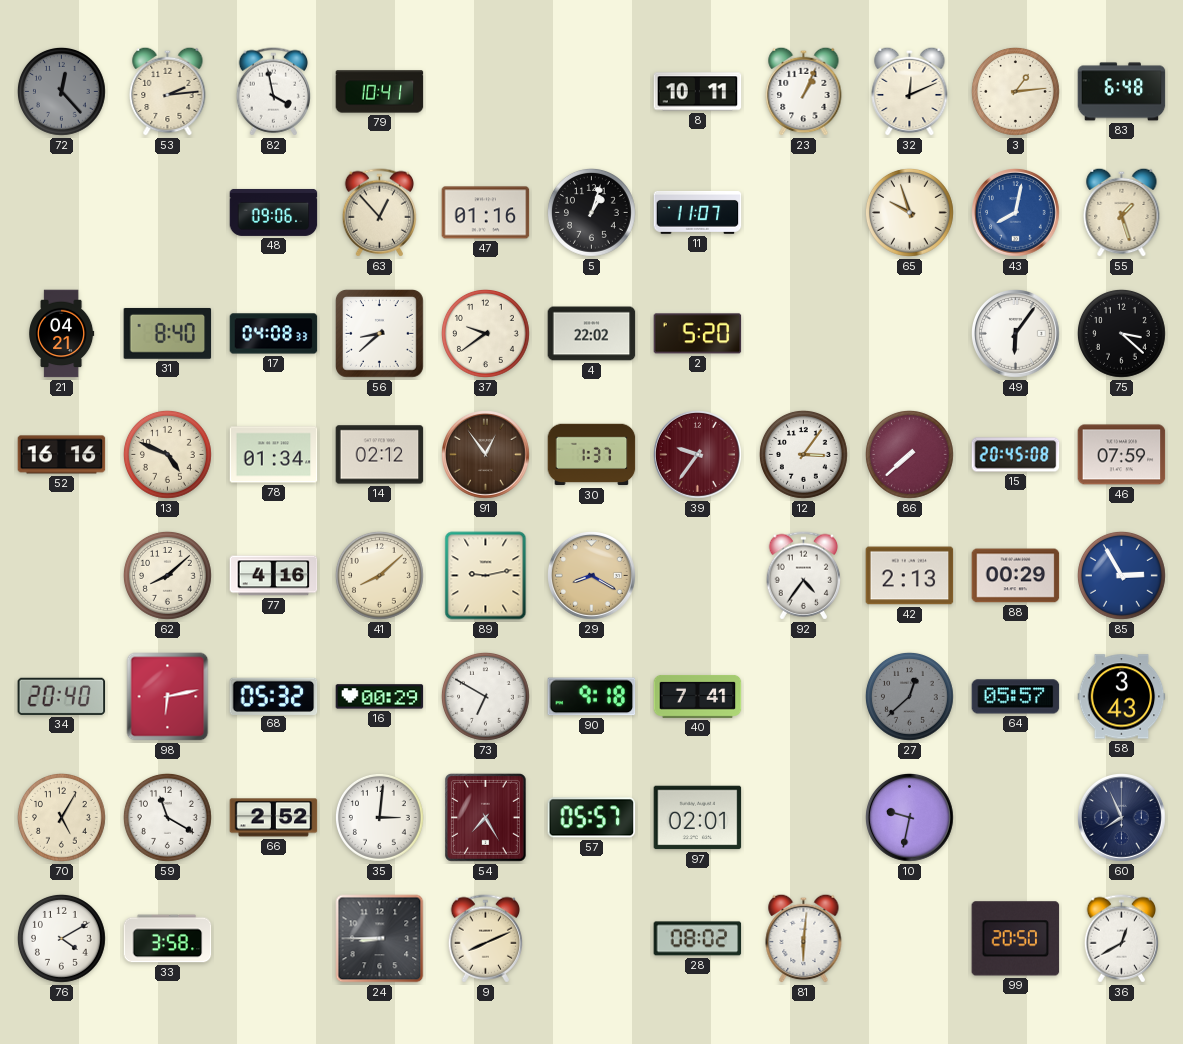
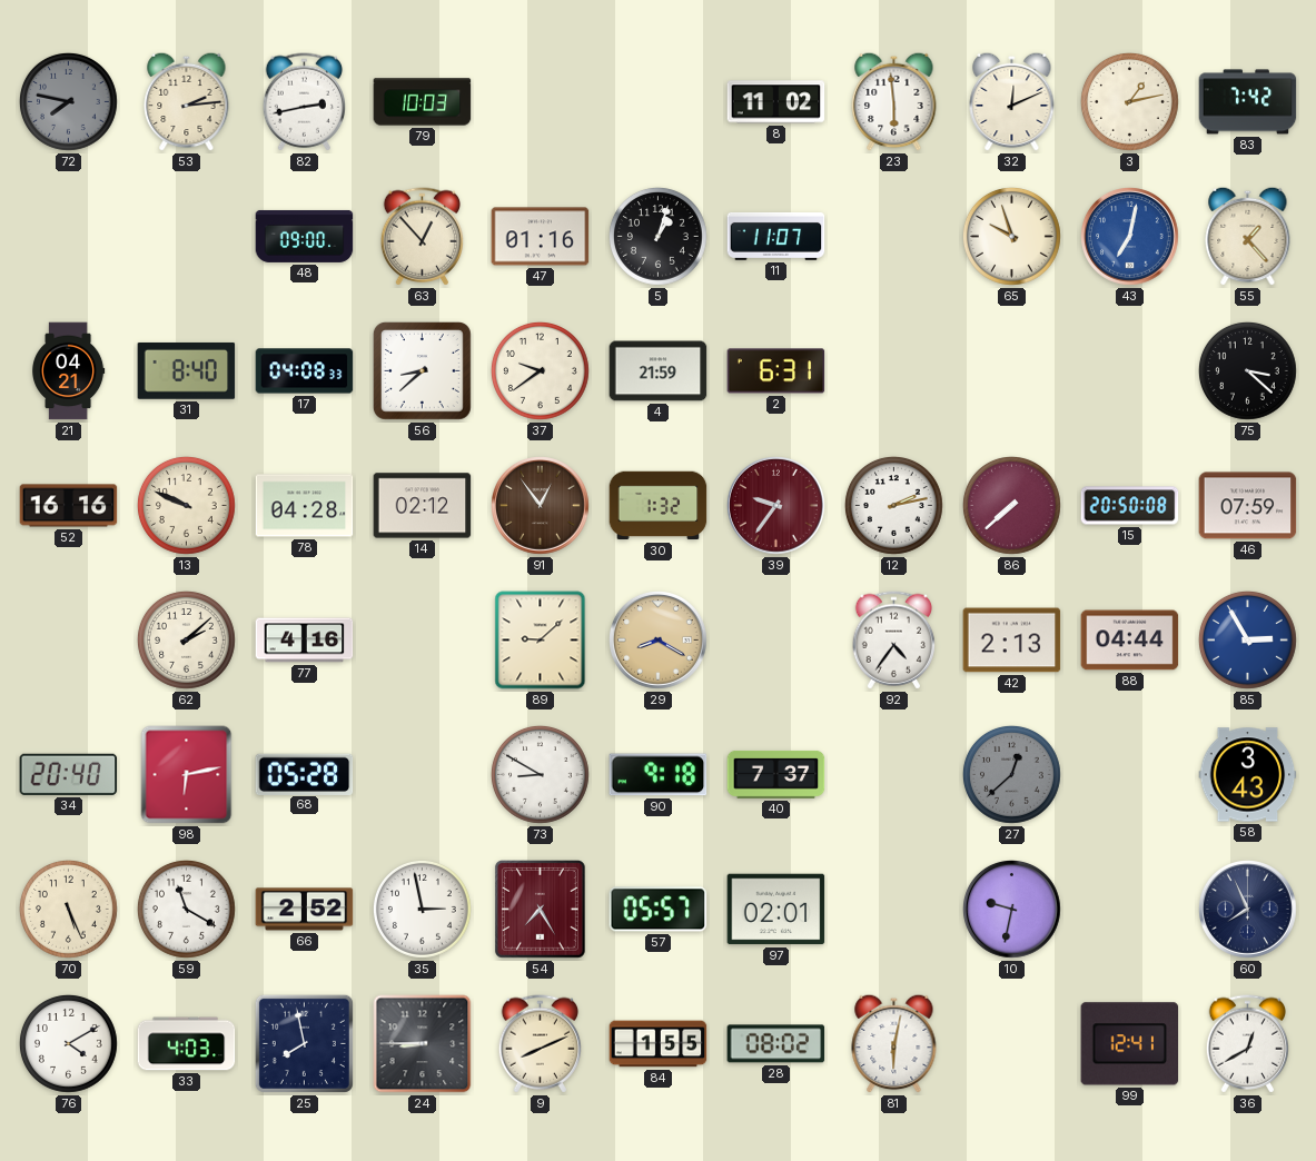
72: 12:23 -> 7:47 (68, 101)
82: 3:58 -> 2:43 (304, 102)
79: 10:41 -> 10:03 (423, 102)
8: 10:11 -> 11:02 (776, 102)
23: 1:04 -> 5:59 (894, 101)
3: 1:14 -> 1:13 (1129, 101)
83: 6:48 -> 7:42 (1248, 102)
48: 09:06 -> 09:00 (305, 236)
43: 8:02 -> 7:02 (1130, 237)
55: 1:27 -> 1:23 (1248, 236)
4: 22:02 -> 21:59 (659, 371)
2: 5:20 -> 6:31 (776, 371)
49: 6:06 -> none (1016, 334)
13: 4:49 -> 9:49 (186, 505)
78: 01:34 -> 04:28 (305, 506)
30: 1:37 -> 1:32 (659, 506)
12: 3:06 -> 2:13 (893, 505)
15: 20:45 -> 20:50 (1130, 506)
62: 8:08 -> 2:08 (186, 639)
41: 8:08 -> none (379, 575)
89: 9:13 -> 9:08 (541, 641)
88: 00:29 -> 04:44 (1130, 641)
68: 05:32 -> 05:28 (305, 774)
16: 00:29 -> none (380, 697)
73: 6:50 -> 8:50 (540, 774)
40: 7:41 -> 7:37 (776, 774)
64: 05:57 -> none (1016, 697)
70: 5:05 -> 5:26 (68, 909)
35: 3:01 -> 2:58 (422, 909)
33: 3:58 -> 4:03 (187, 1044)
25: none -> 7:58 (304, 1043)
84: none -> 1:55 (659, 1044)
81: 6:01 -> 6:02 (894, 1043)
99: 20:50 -> 12:41 (1130, 1044)
